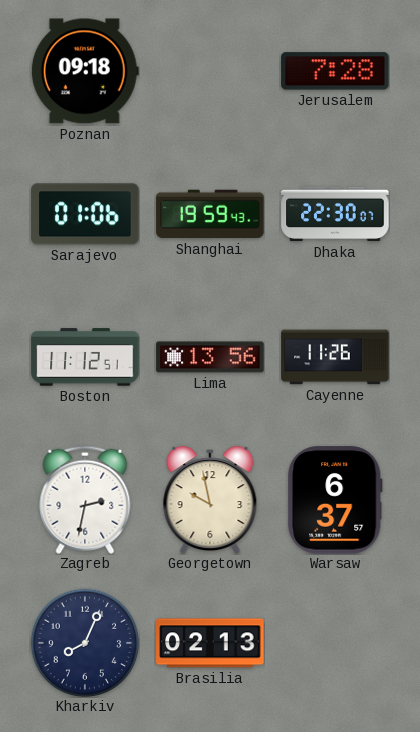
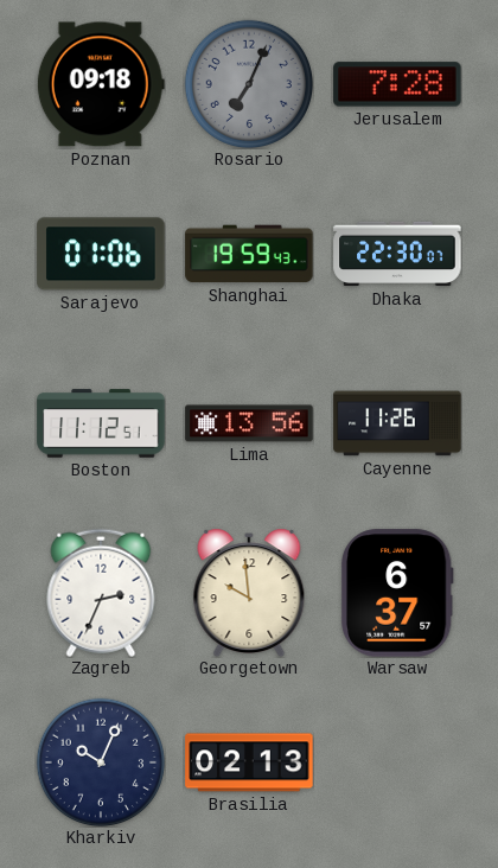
Rosario: none -> 7:04 (248, 83)
Zagreb: 2:32 -> 2:34 (101, 593)
Georgetown: 9:58 -> 9:59 (249, 593)
Kharkiv: 8:04 -> 10:04 (100, 761)
